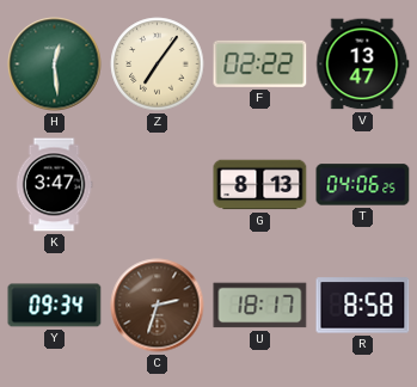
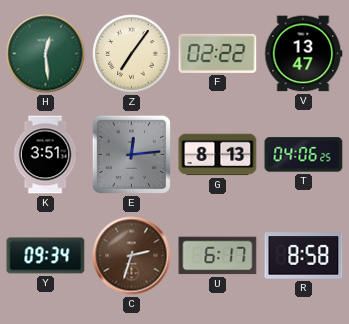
K: 3:47 -> 3:51 (45, 155)
E: none -> 12:14 (132, 155)
U: 18:17 -> 6:17 (218, 256)
